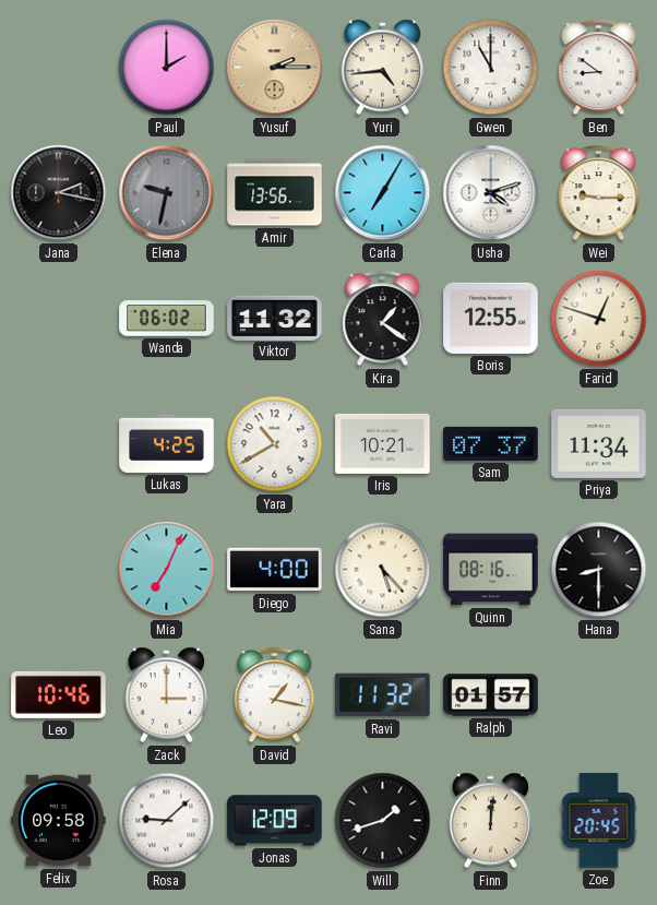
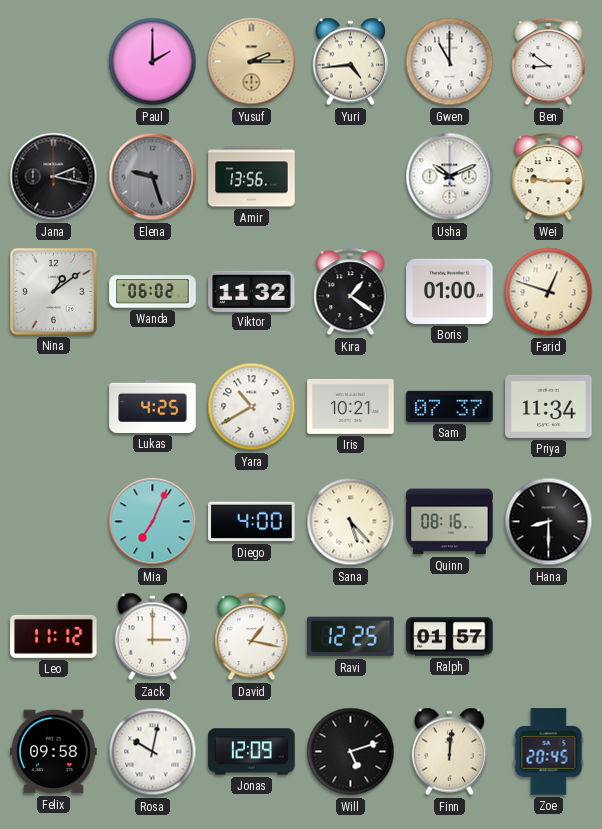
Elena: 9:32 -> 9:27 (153, 177)
Carla: 7:05 -> none (383, 193)
Usha: 4:12 -> 10:11 (450, 177)
Nina: none -> 1:09 (54, 292)
Boris: 12:55 -> 01:00 (450, 291)
Leo: 10:46 -> 11:12 (54, 636)
Ravi: 11:32 -> 12:25 (351, 637)
Rosa: 9:08 -> 10:02 (153, 752)
Will: 1:42 -> 5:12 (351, 752)
